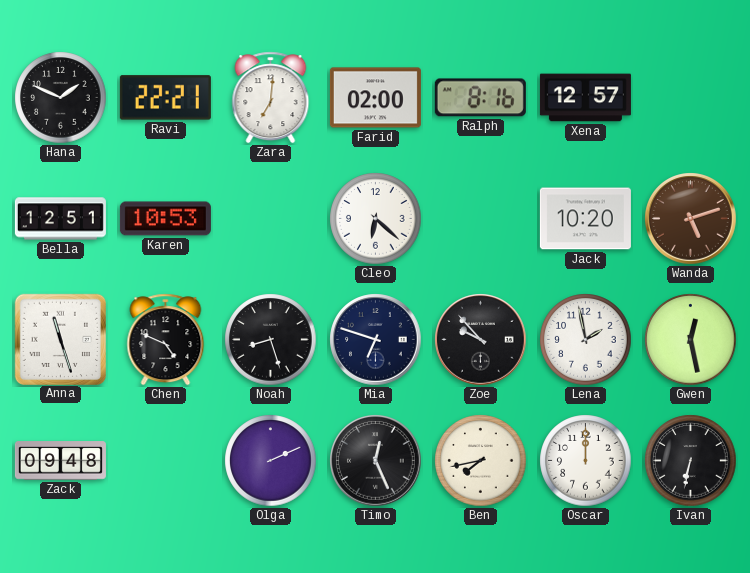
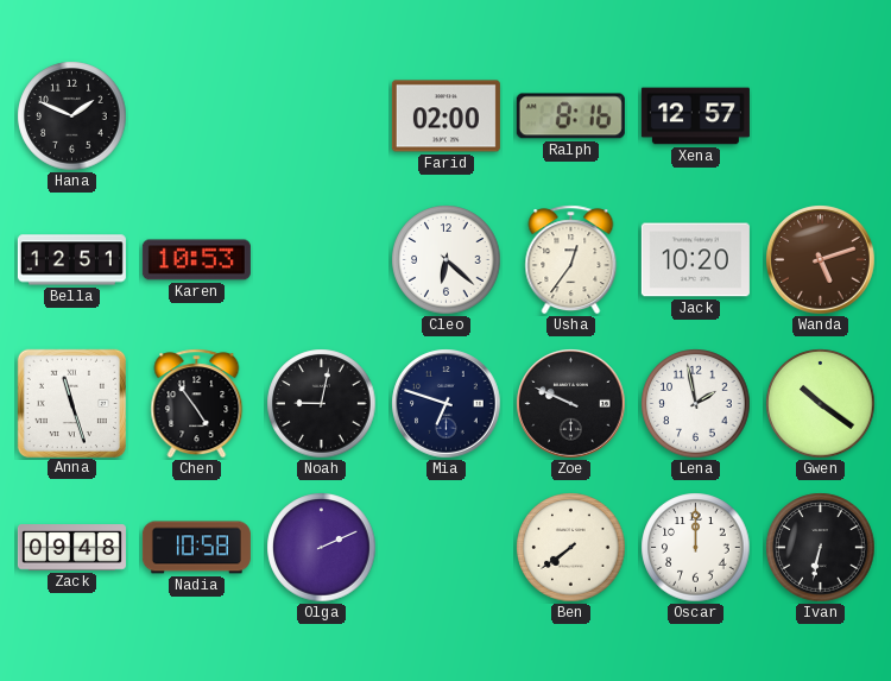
Ravi: 22:21 -> none (165, 98)
Zara: 7:01 -> none (271, 98)
Usha: none -> 12:36 (571, 260)
Chen: 4:49 -> 4:54 (197, 404)
Noah: 8:27 -> 9:02 (322, 404)
Zoe: 9:53 -> 9:49 (571, 404)
Gwen: 12:28 -> 10:21 (821, 404)
Nadia: none -> 10:58 (196, 548)
Timo: 12:26 -> none (376, 461)
Ben: 7:43 -> 7:39 (571, 548)
